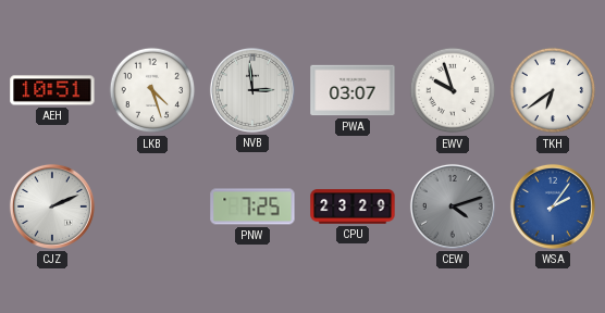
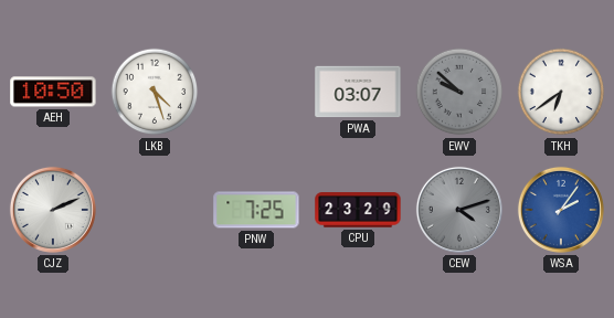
AEH: 10:51 -> 10:50 (53, 92)
NVB: 2:59 -> none (252, 90)
EWV: 9:57 -> 9:52 (459, 92)
EWV dial: white -> grey (459, 92)
